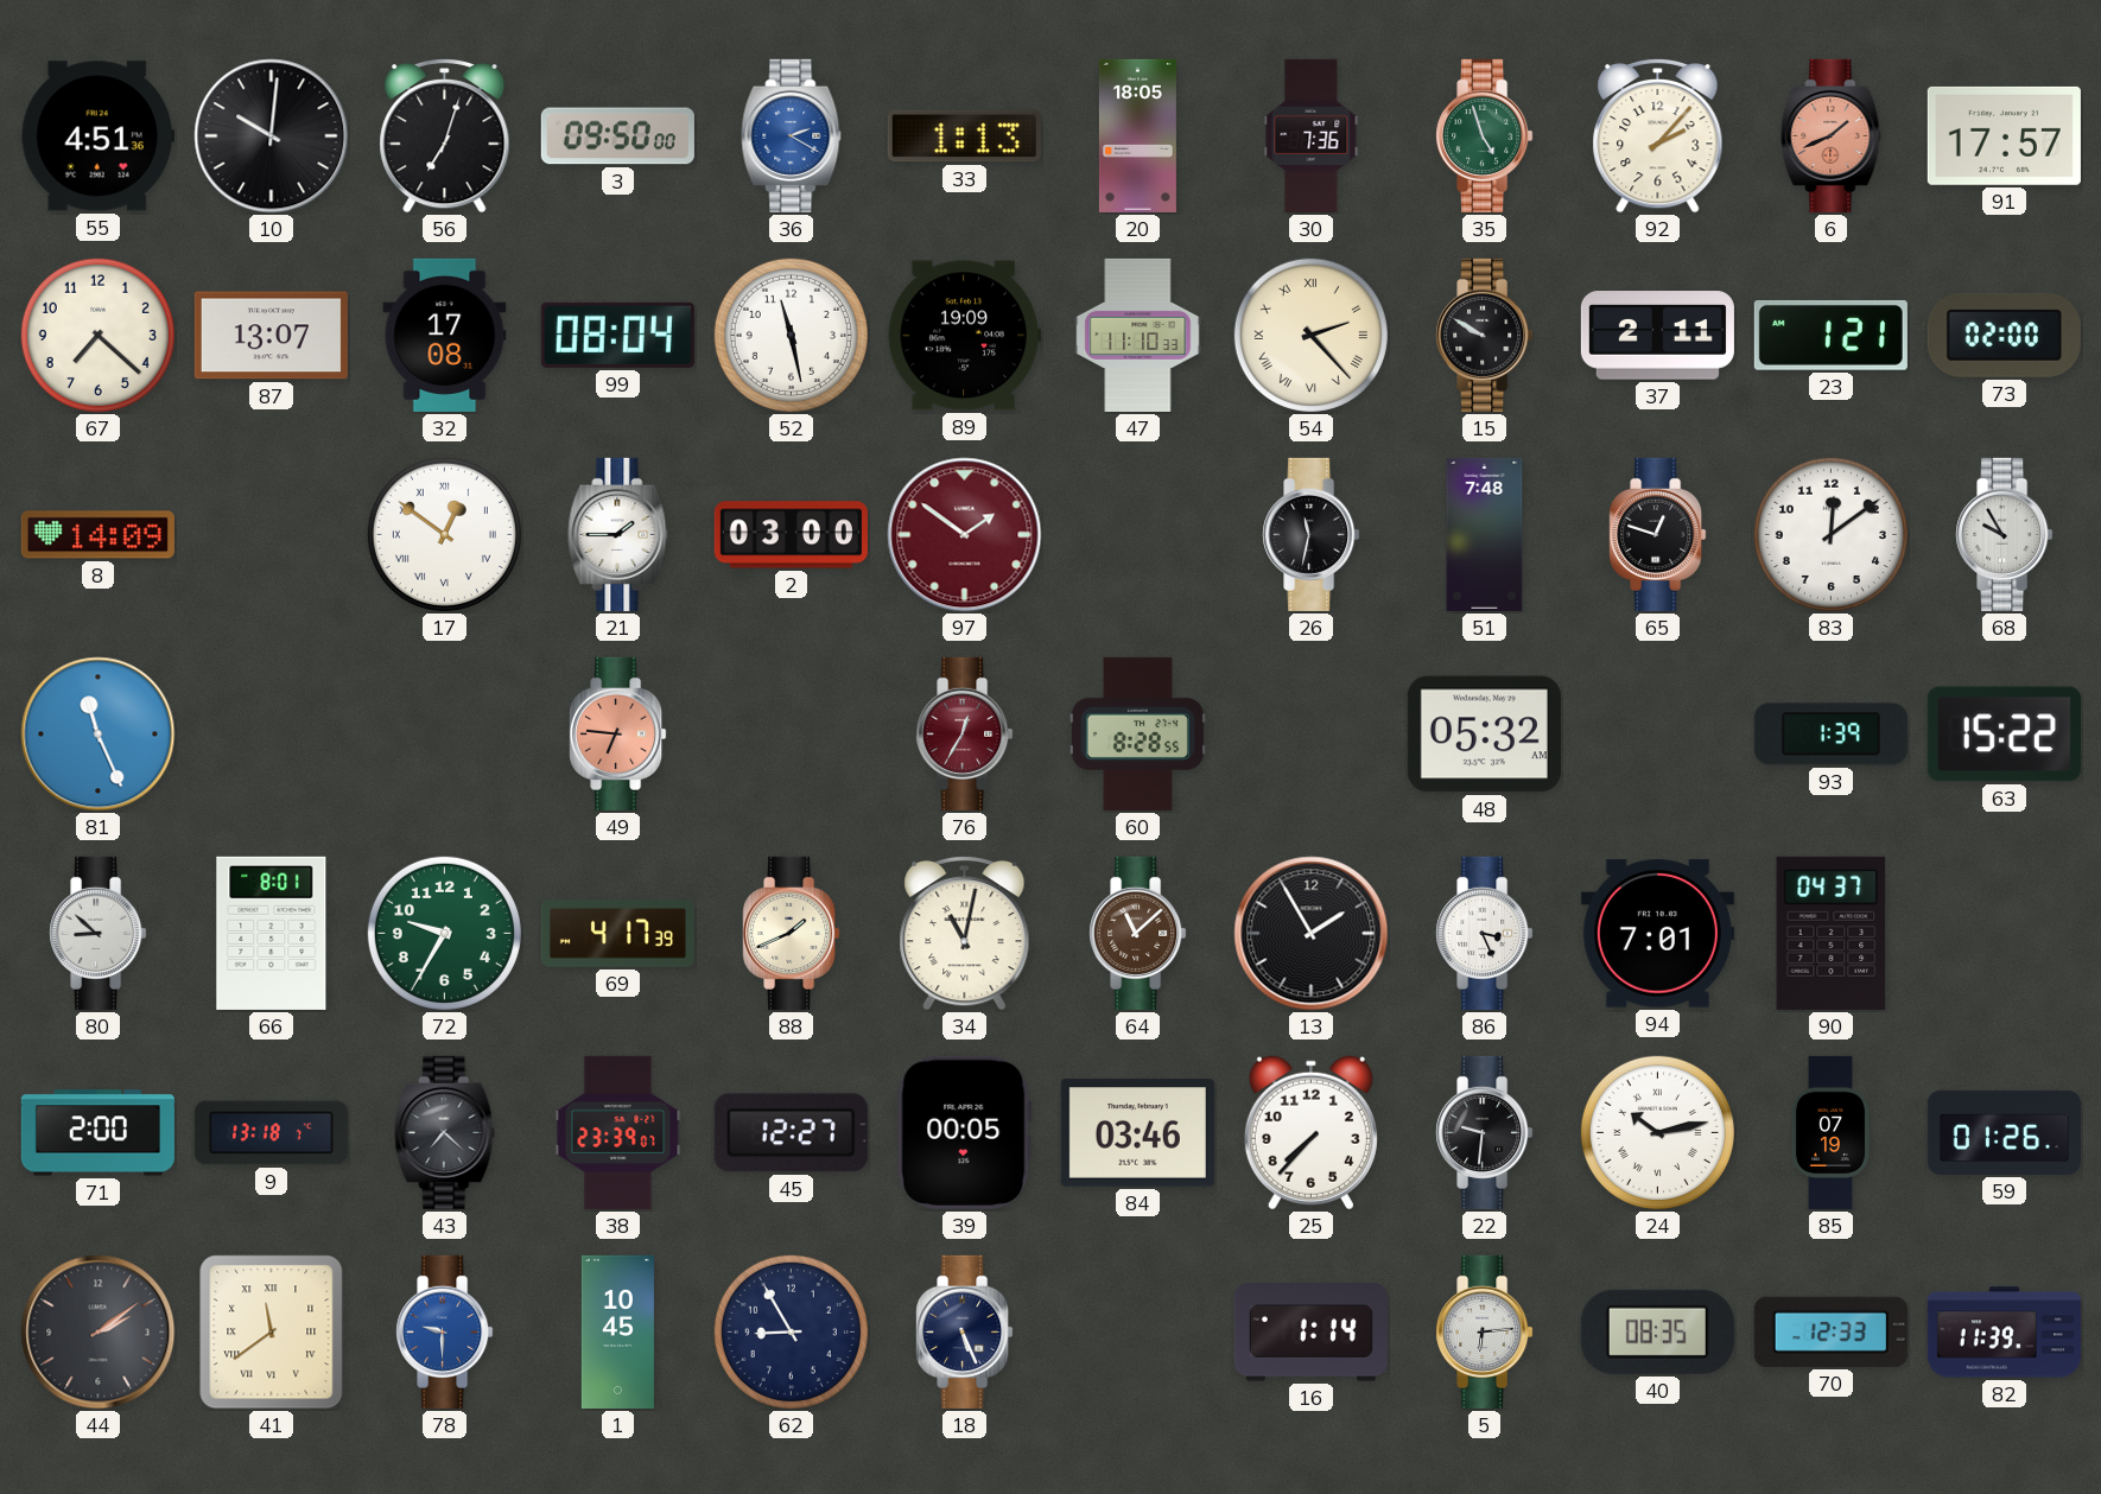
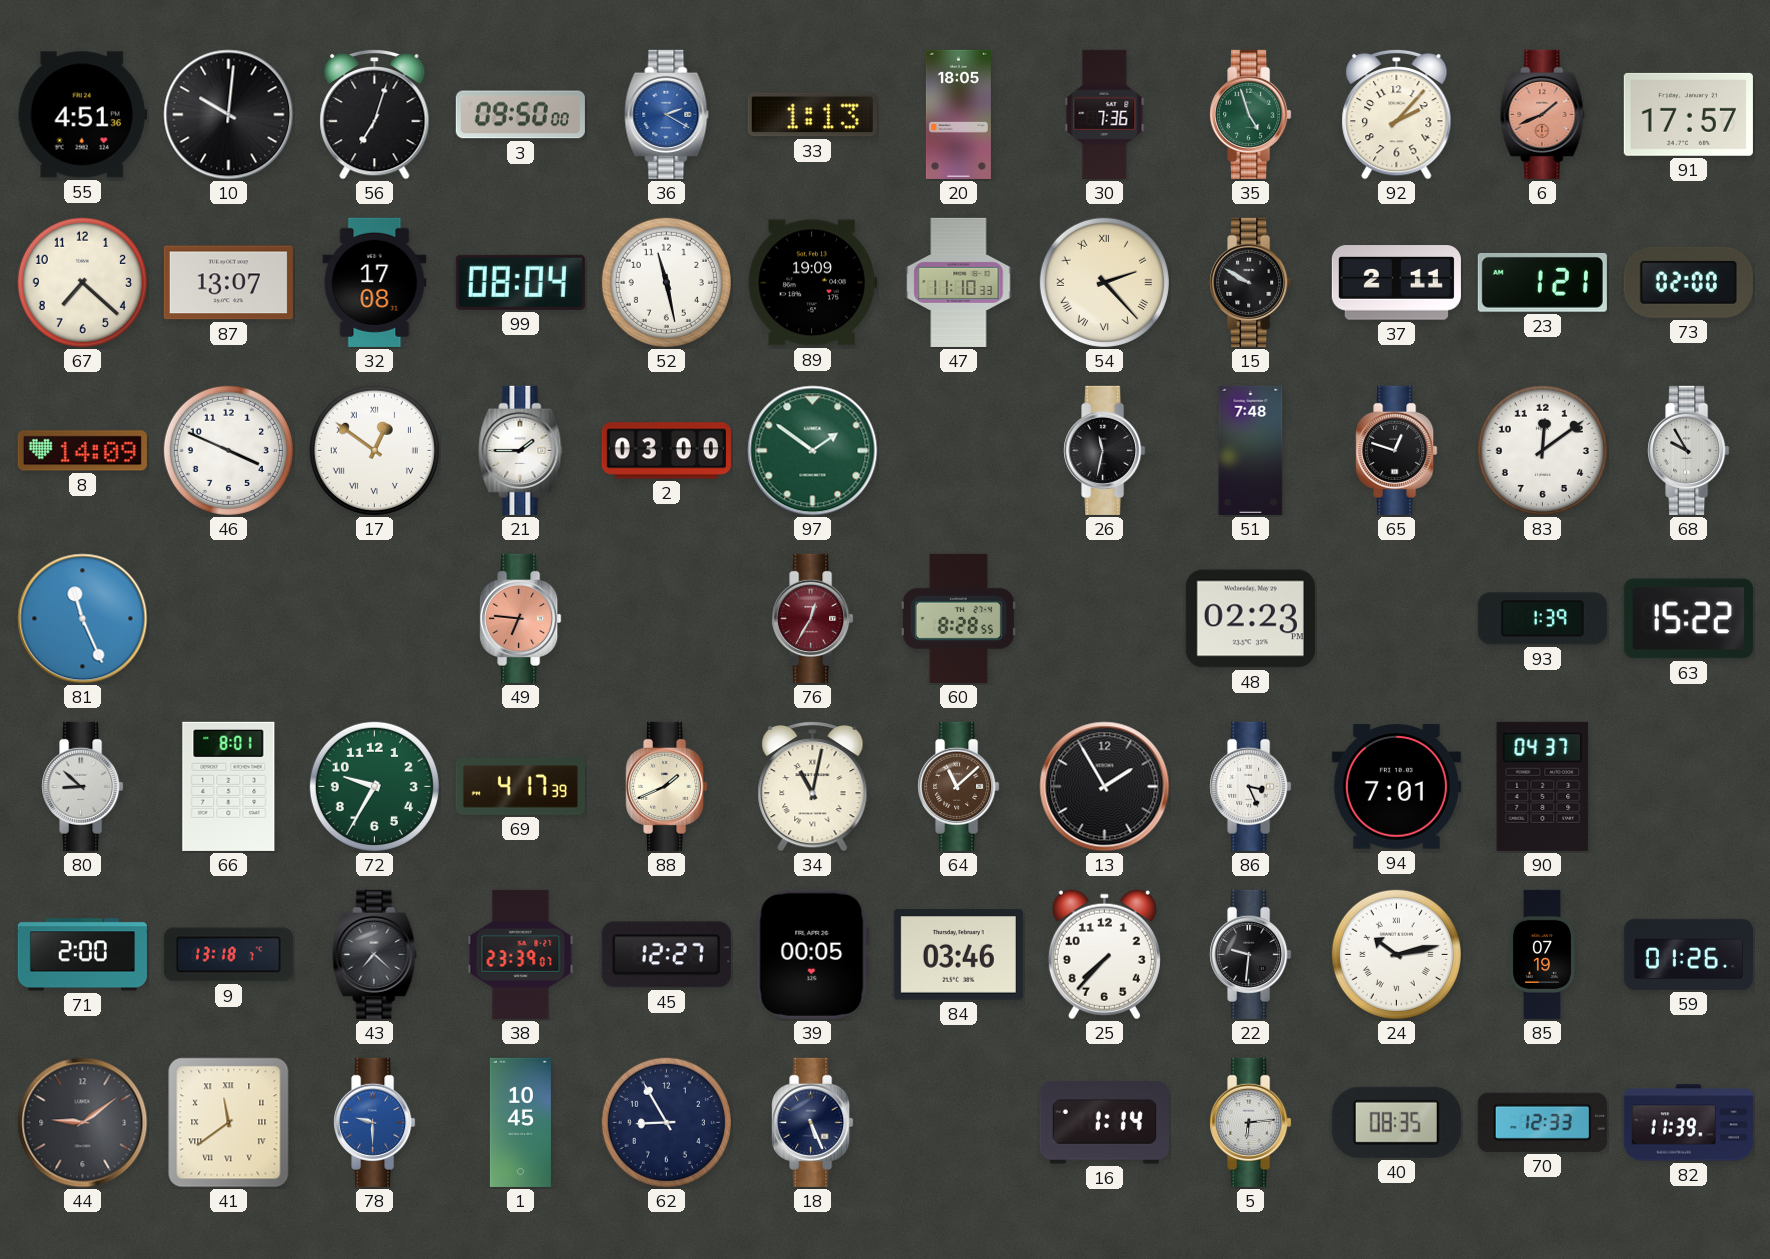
46: none -> 3:49 (228, 450)
97 dial: burgundy -> green (813, 451)
48: 05:32 -> 02:23 (1250, 619)
44: 2:09 -> 9:09 (83, 1123)
